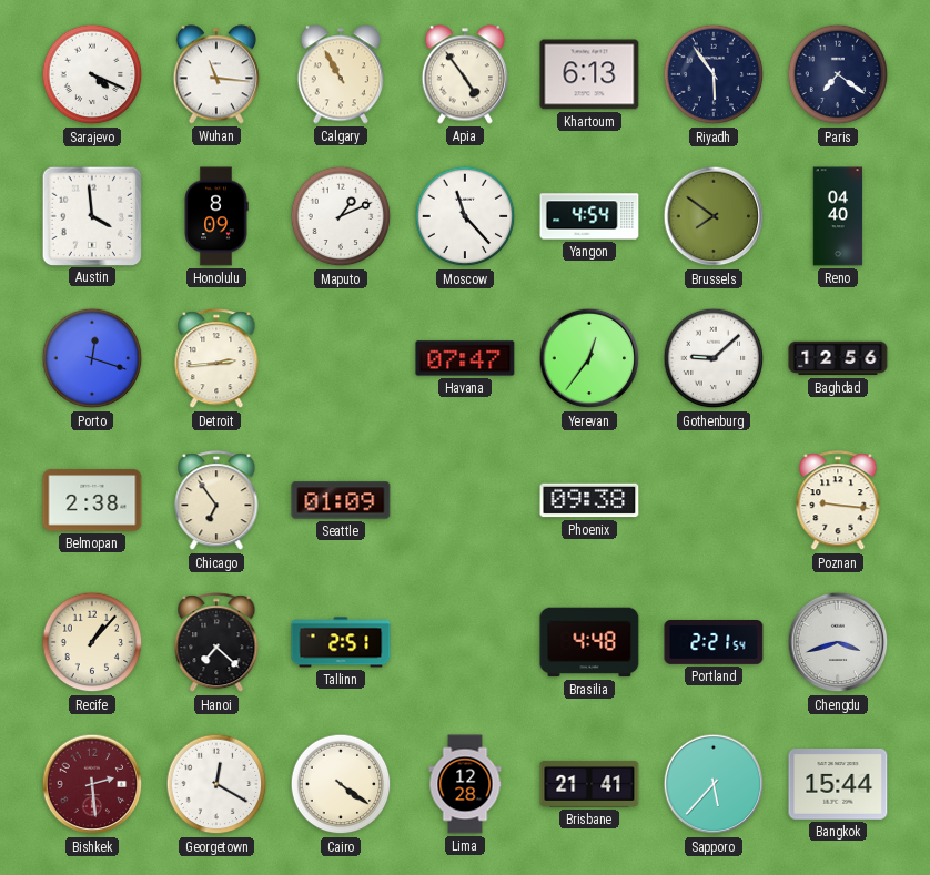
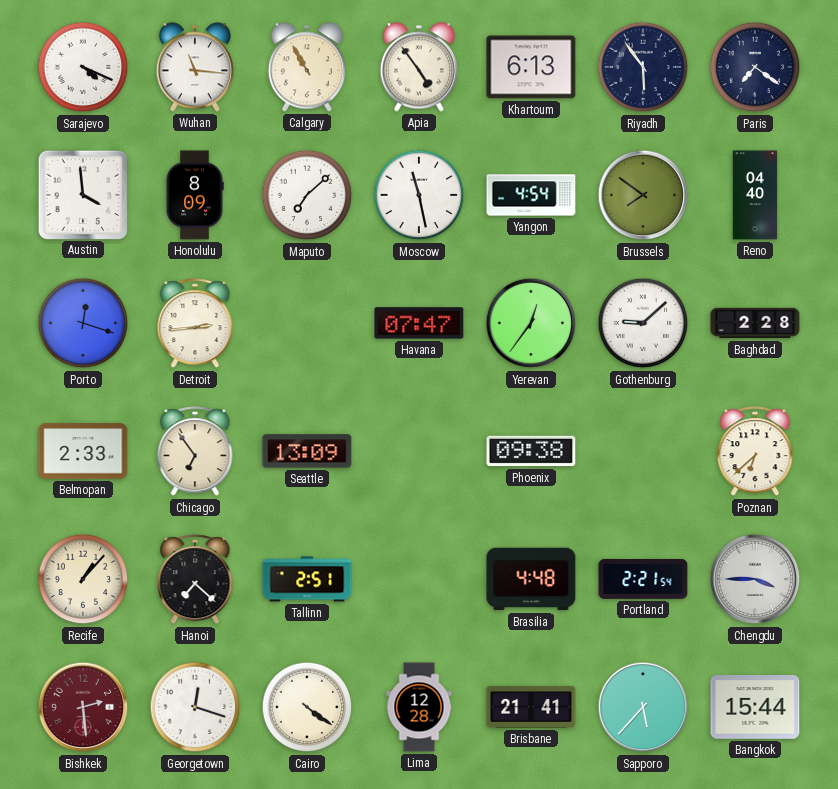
Maputo: 1:11 -> 7:08 (307, 195)
Moscow: 11:23 -> 11:28 (419, 195)
Baghdad: 12:56 -> 2:28 (755, 323)
Belmopan: 2:38 -> 2:33 (83, 451)
Seattle: 01:09 -> 13:09 (307, 451)
Poznan: 9:16 -> 6:38 (755, 452)
Chengdu: 3:42 -> 3:45 (755, 579)
Georgetown: 12:20 -> 12:18 (195, 707)
